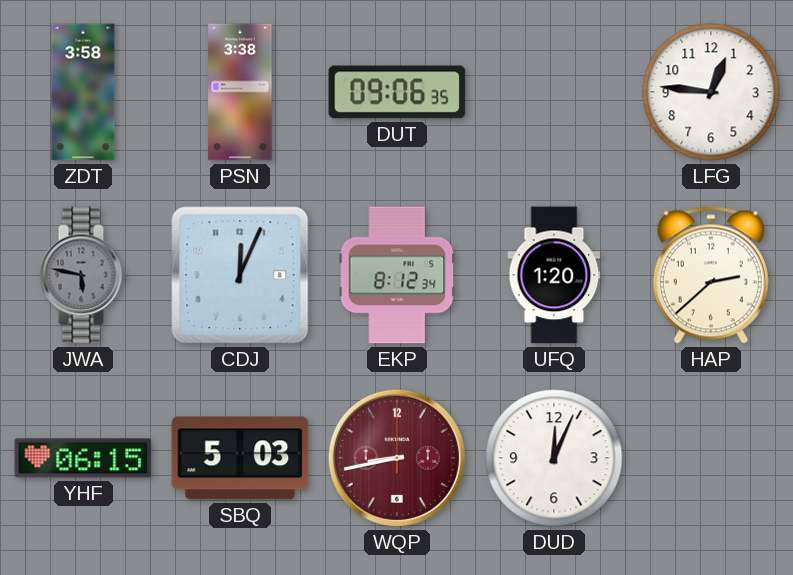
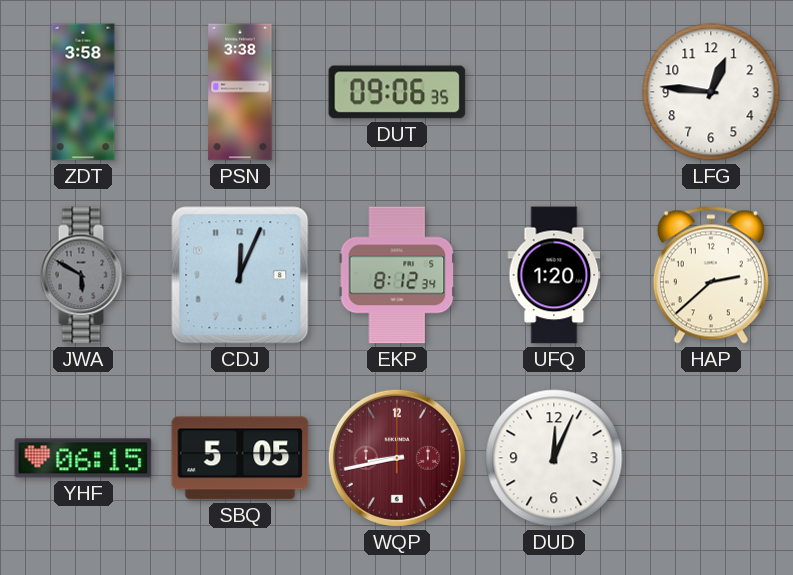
JWA: 5:47 -> 5:50 (83, 275)
SBQ: 5:03 -> 5:05 (240, 458)
